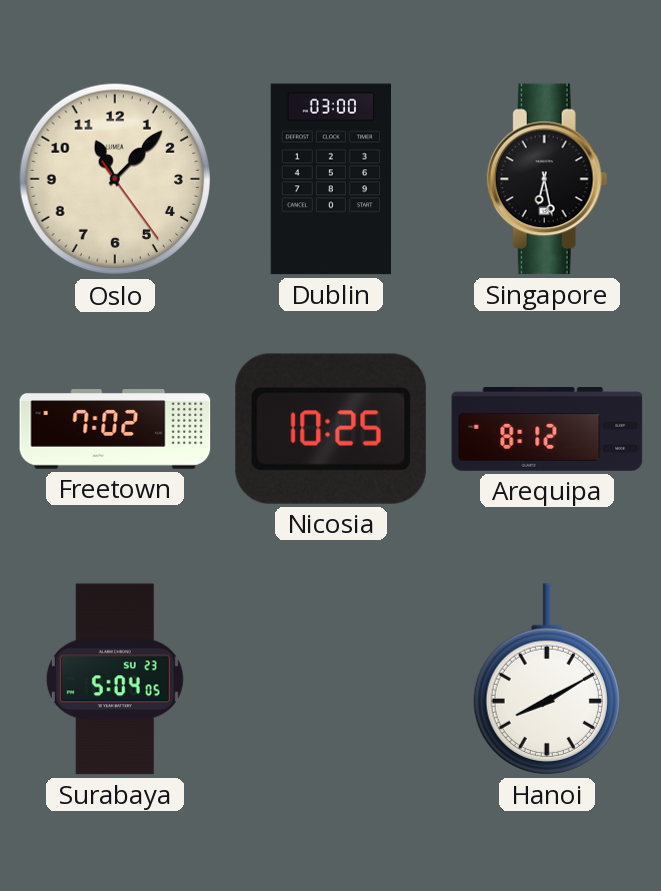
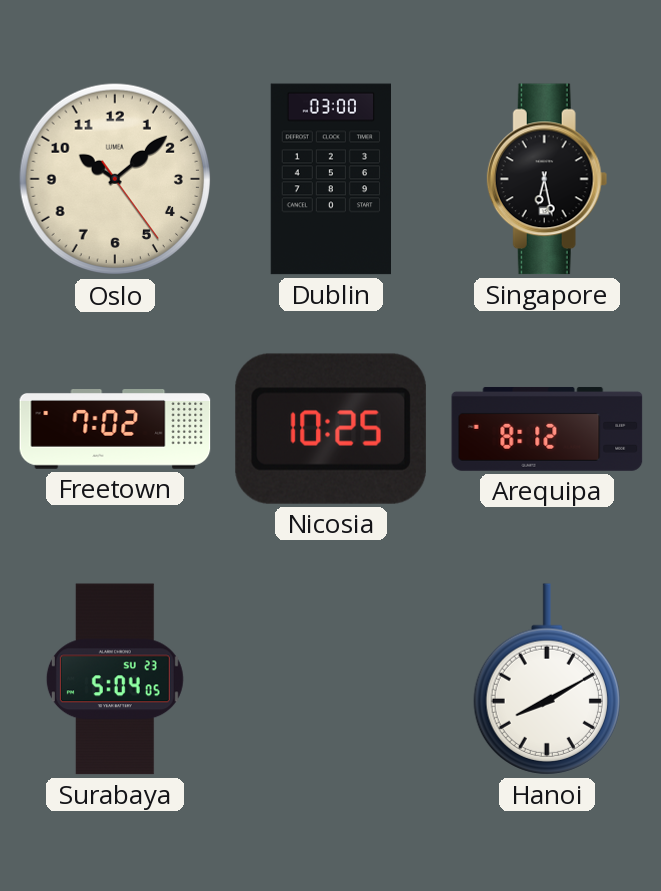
Oslo: 11:07 -> 10:08 (115, 179)
